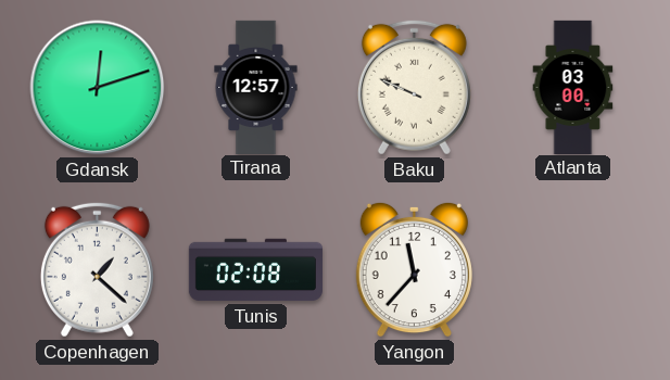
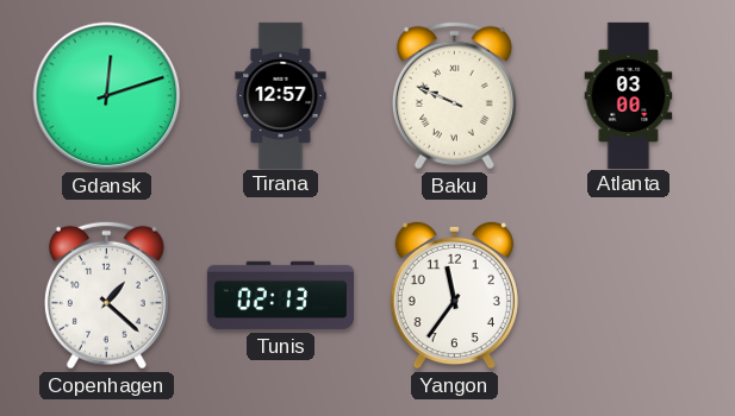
Tunis: 02:08 -> 02:13 (280, 296)
Yangon: 11:37 -> 11:36 (454, 295)
